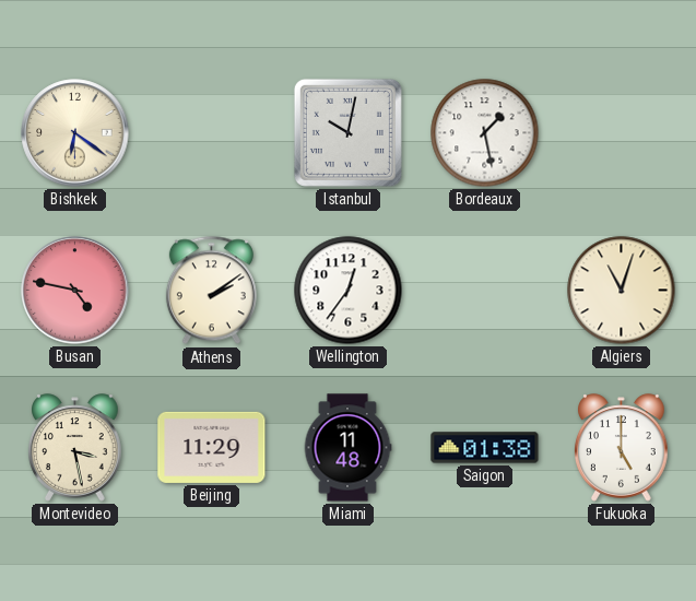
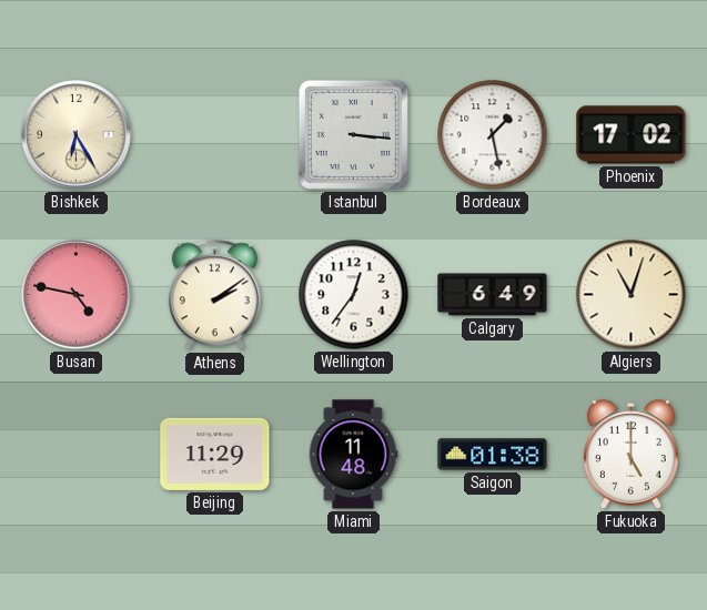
Bishkek: 6:21 -> 6:25 (77, 135)
Istanbul: 10:02 -> 3:16 (353, 134)
Phoenix: none -> 17:02 (632, 135)
Calgary: none -> 6:49 (493, 295)
Montevideo: 3:28 -> none (75, 448)
